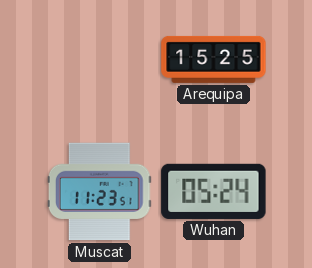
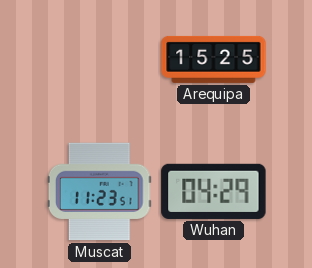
Wuhan: 05:24 -> 04:29 (214, 191)
